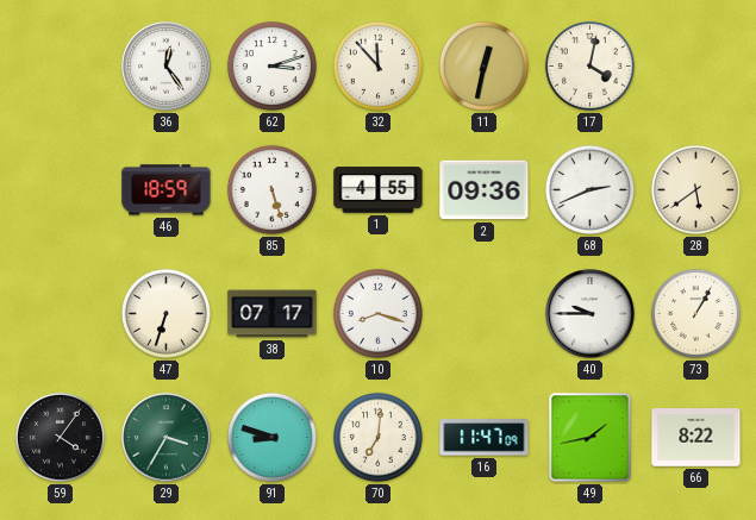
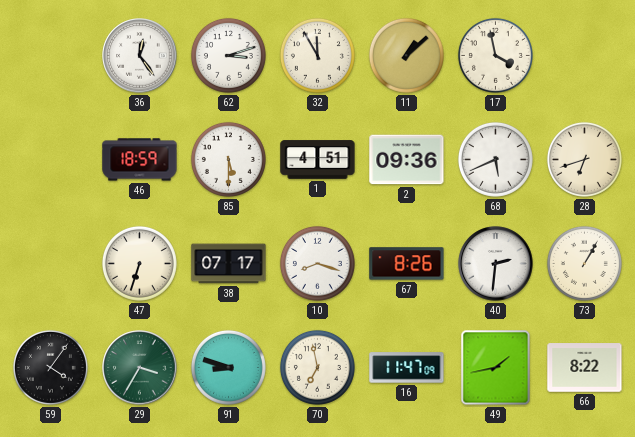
32: 11:53 -> 11:55 (317, 55)
11: 12:32 -> 1:08 (406, 55)
17: 4:02 -> 3:58 (495, 55)
85: 5:27 -> 5:30 (228, 159)
1: 4:55 -> 4:51 (318, 160)
68: 2:41 -> 5:41 (495, 159)
28: 5:39 -> 6:42 (584, 159)
67: none -> 8:26 (407, 264)
40: 9:45 -> 2:31 (496, 264)
70: 7:01 -> 6:58 (317, 367)
